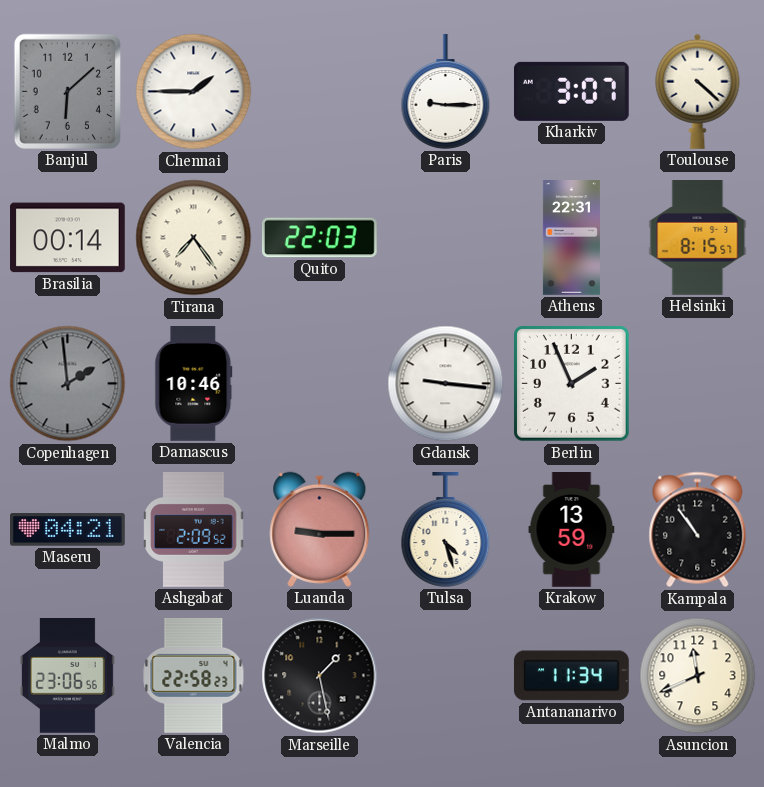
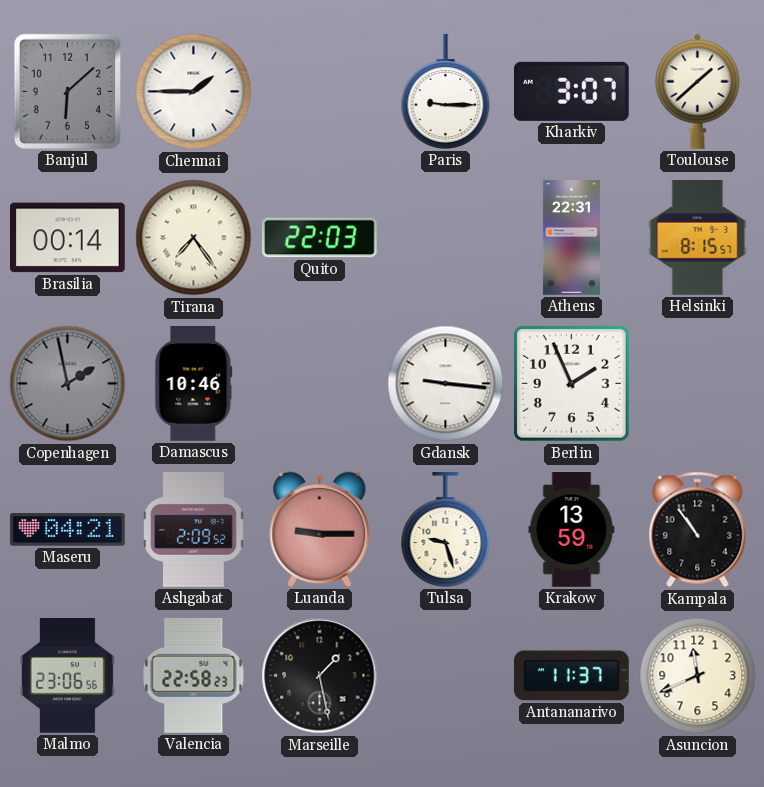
Toulouse: 4:22 -> 1:38 (698, 91)
Copenhagen: 1:59 -> 1:58 (68, 384)
Tulsa: 4:27 -> 9:27 (446, 530)
Antananarivo: 11:34 -> 11:37 (571, 676)
